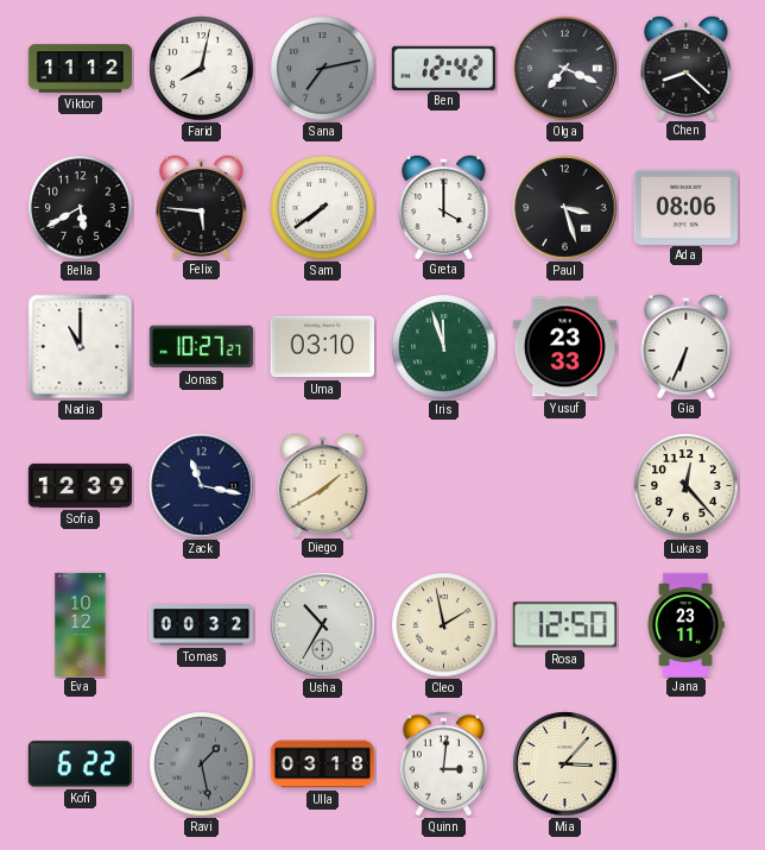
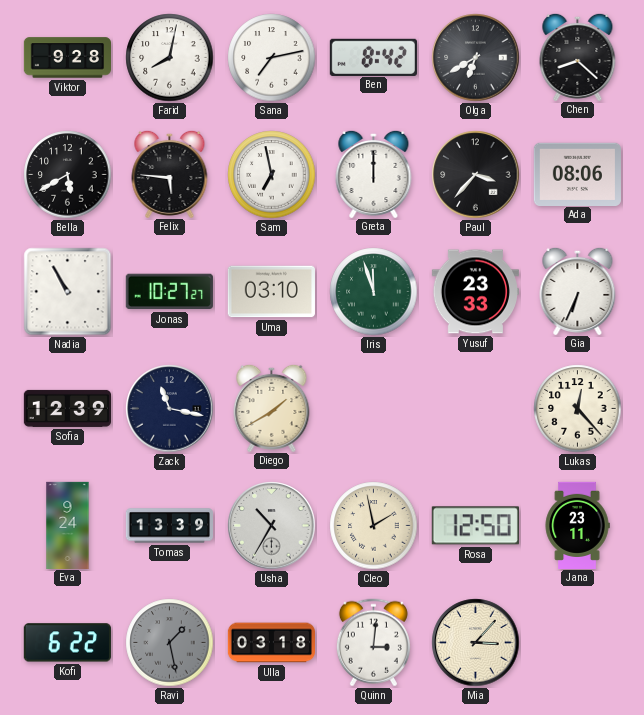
Viktor: 11:12 -> 9:28 (67, 58)
Sana dial: grey -> white (272, 58)
Ben: 12:42 -> 8:42 (373, 57)
Olga: 7:19 -> 6:40 (476, 58)
Sam: 7:39 -> 6:58 (272, 175)
Greta: 4:00 -> 12:00 (374, 173)
Paul: 3:27 -> 3:37 (476, 175)
Nadia: 11:00 -> 10:55 (68, 292)
Eva: 10:12 -> 9:24 (68, 525)
Tomas: 00:32 -> 13:39 (169, 526)
